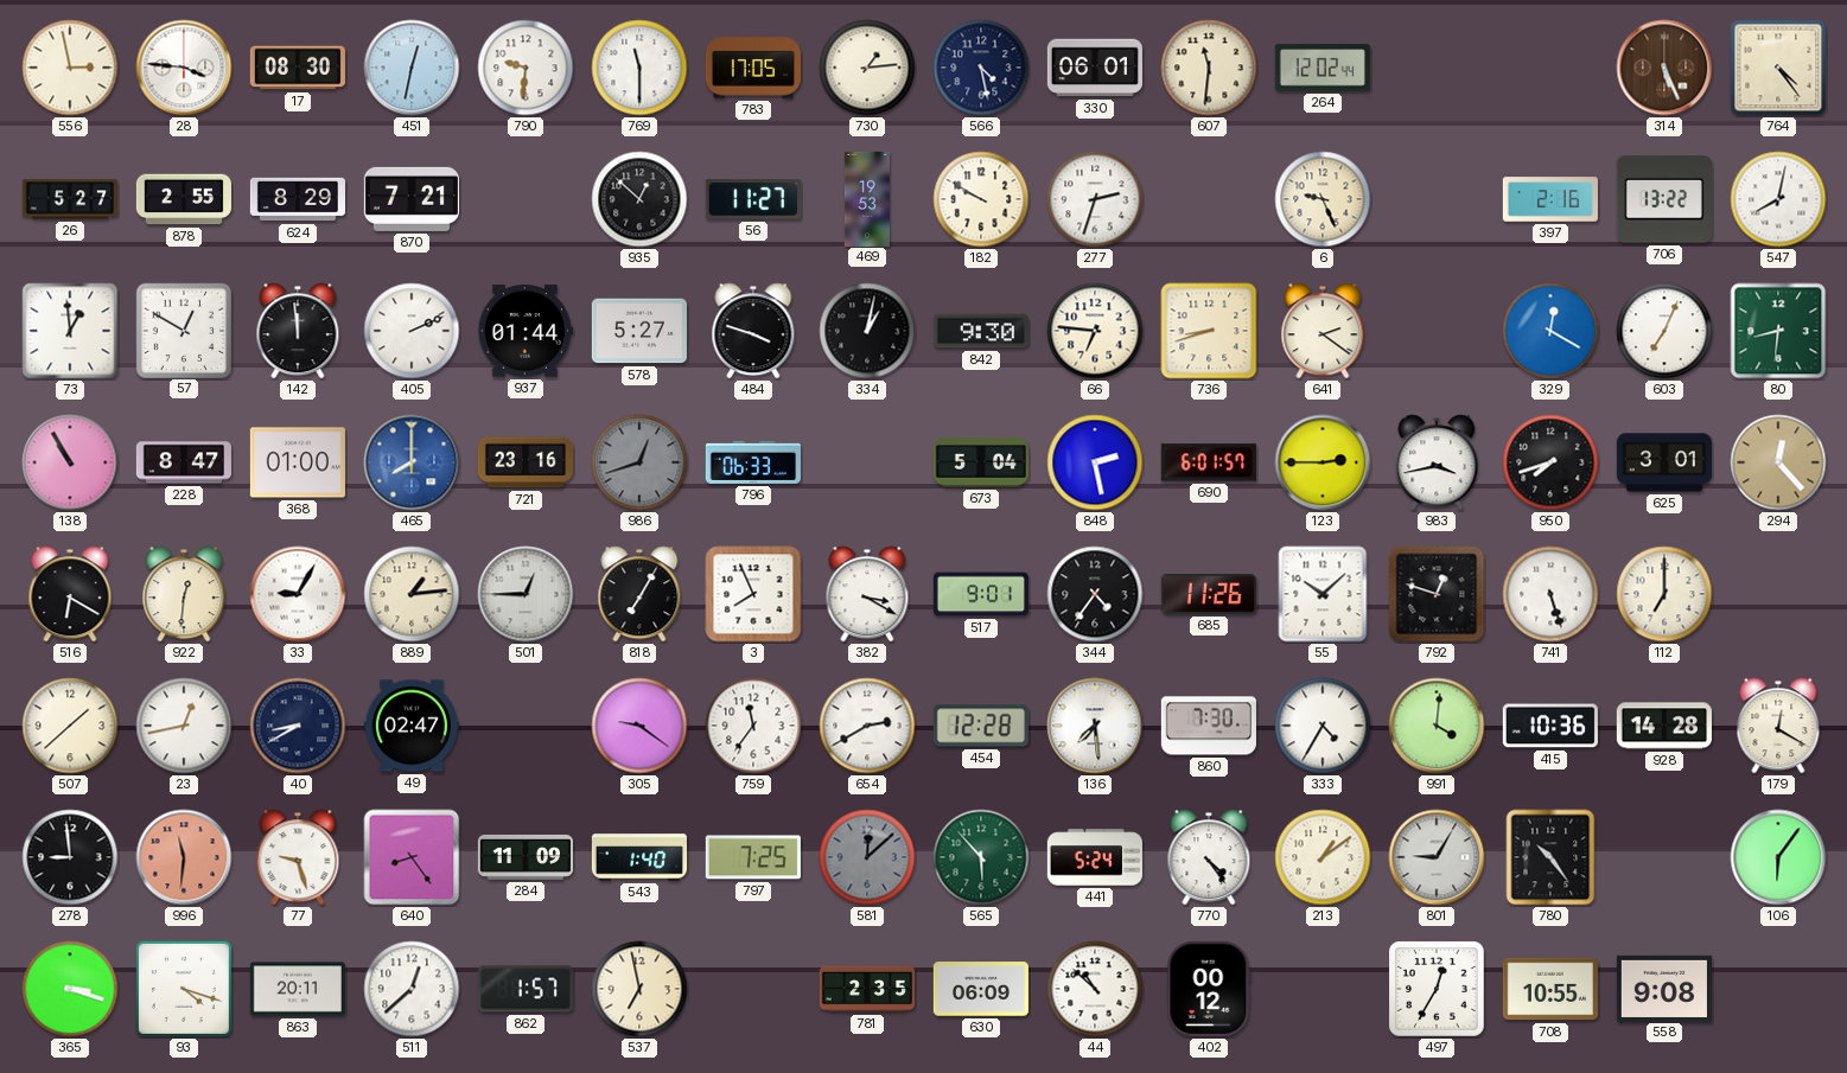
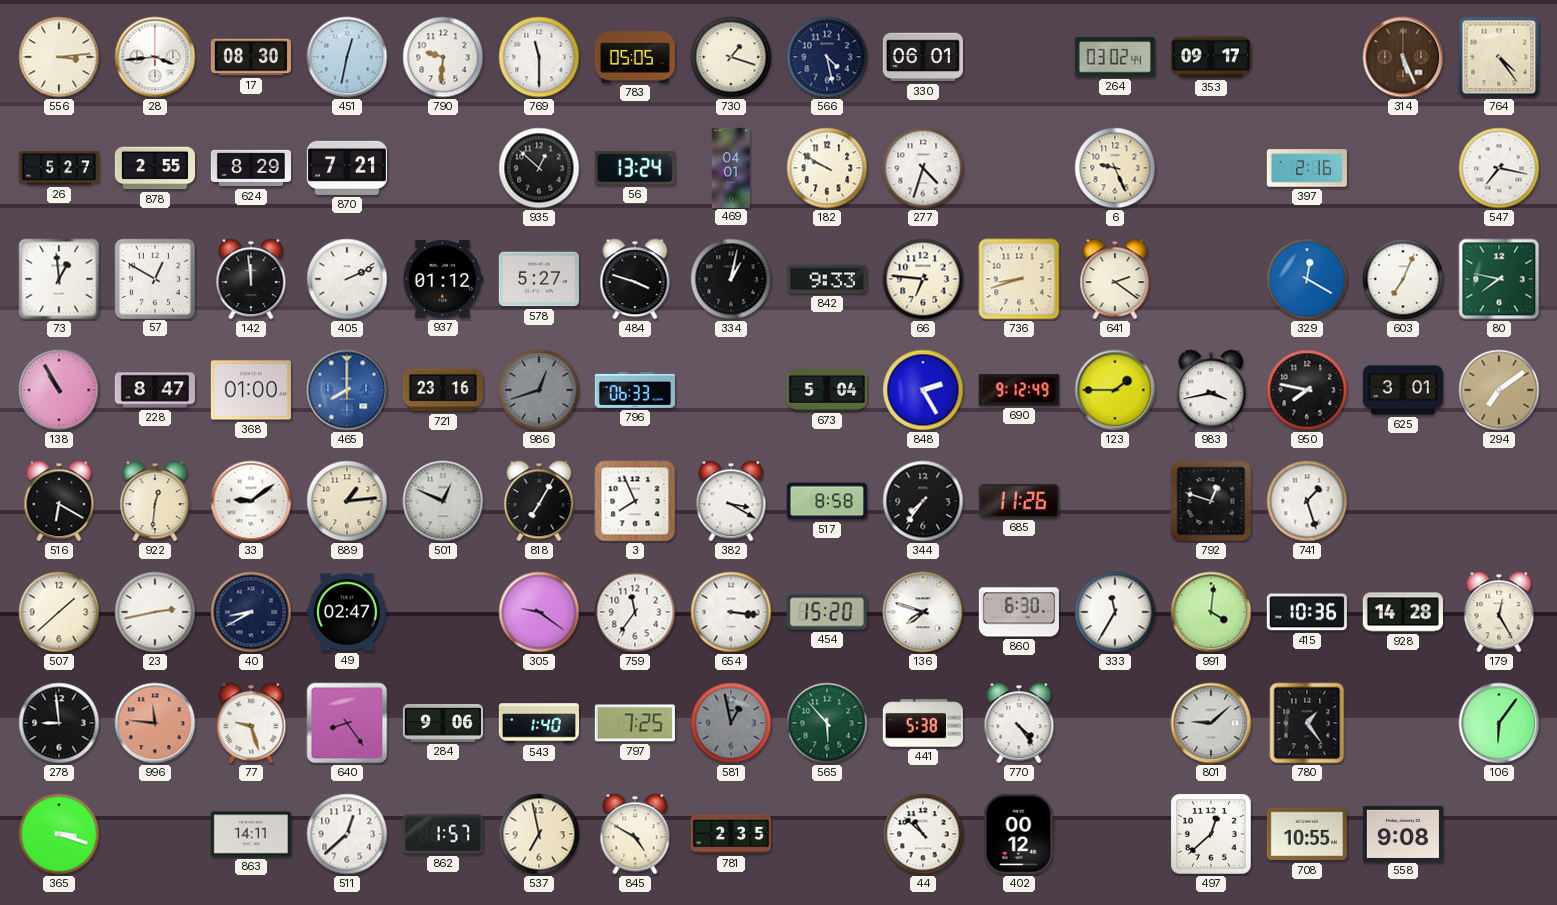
556: 2:58 -> 3:14 (59, 57)
28: 3:46 -> 3:44 (155, 57)
783: 17:05 -> 05:05 (634, 57)
730: 1:14 -> 1:18 (731, 57)
607: 11:31 -> none (1209, 68)
264: 12:02 -> 03:02 (1115, 57)
353: none -> 09:17 (1211, 57)
56: 11:27 -> 13:24 (635, 168)
469: 19:53 -> 04:01 (731, 167)
277: 2:33 -> 4:33 (923, 168)
706: 13:22 -> none (1664, 199)
547: 8:02 -> 7:17 (1499, 168)
937: 01:44 -> 01:12 (443, 279)
842: 9:30 -> 9:33 (827, 279)
80: 8:31 -> 7:47 (1499, 279)
848: 2:28 -> 2:25 (923, 390)
690: 6:01 -> 9:12 (1019, 390)
123: 2:45 -> 1:45 (1115, 390)
950: 7:42 -> 7:47 (1307, 390)
294: 12:23 -> 7:09 (1499, 390)
33: 9:05 -> 9:09 (251, 501)
501: 12:45 -> 12:49 (443, 501)
517: 9:01 -> 8:58 (827, 501)
344: 4:36 -> 7:36 (923, 501)
55: 10:08 -> none (1323, 594)
741: 5:27 -> 1:27 (1307, 501)
112: 7:00 -> none (1664, 594)
23: 12:43 -> 2:43 (155, 612)
654: 2:40 -> 3:16 (731, 612)
454: 12:28 -> 15:20 (827, 612)
136: 7:29 -> 7:48 (923, 612)
860: 7:30 -> 6:30 (1019, 612)
333: 4:35 -> 11:35 (1115, 612)
179: 12:20 -> 12:25 (1499, 612)
996: 11:31 -> 11:46 (155, 723)
284: 11:09 -> 9:06 (442, 723)
581: 12:08 -> 12:58 (731, 723)
441: 5:24 -> 5:38 (922, 723)
213: 1:09 -> none (1323, 857)
801: 9:05 -> 9:08 (1211, 723)
780: 10:24 -> 1:24 (1307, 723)
93: 4:18 -> none (184, 989)
863: 20:11 -> 14:11 (251, 834)
845: none -> 4:50 (635, 834)
630: 06:09 -> none (981, 989)
497: 12:35 -> 12:38 (1212, 835)
